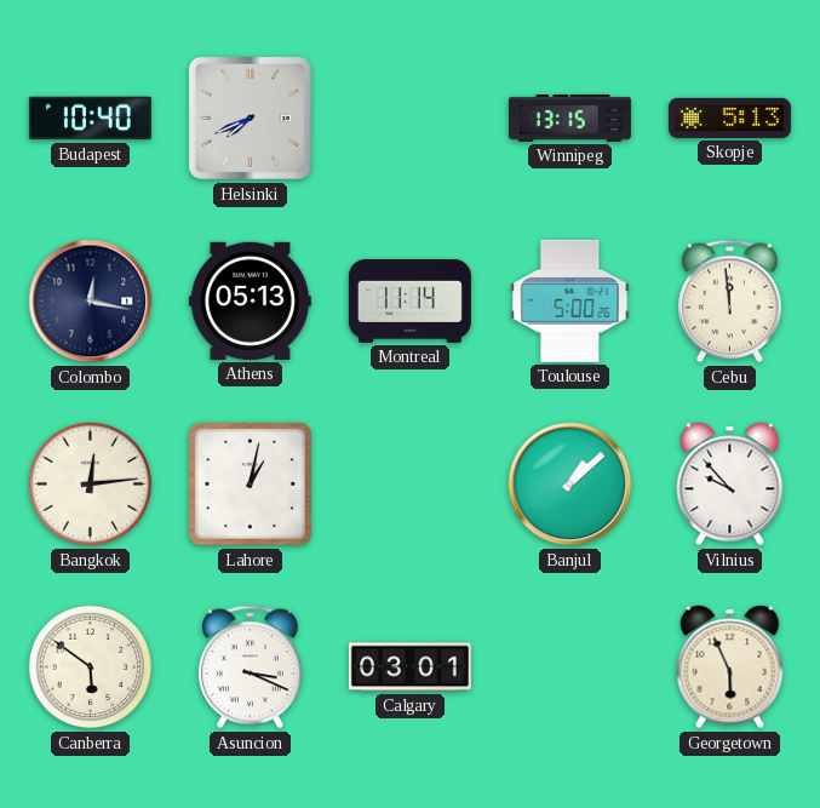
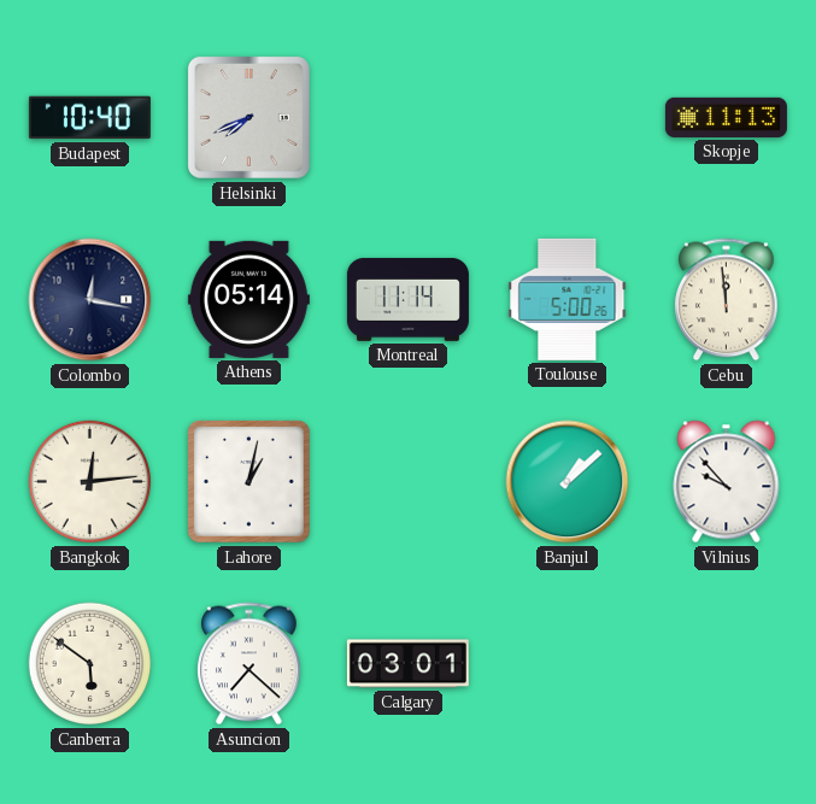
Winnipeg: 13:15 -> none (569, 118)
Skopje: 5:13 -> 11:13 (726, 117)
Athens: 05:13 -> 05:14 (248, 299)
Asuncion: 3:19 -> 7:22 (250, 664)
Georgetown: 5:56 -> none (730, 667)
